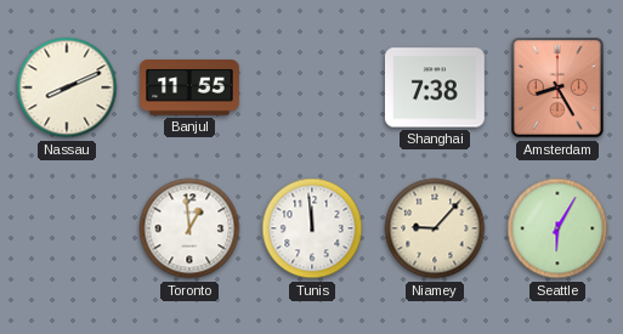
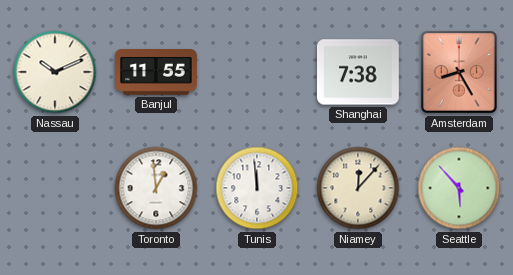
Nassau: 8:11 -> 10:11 (55, 72)
Niamey: 9:07 -> 12:07 (358, 188)
Seattle: 6:05 -> 5:53 (459, 188)
